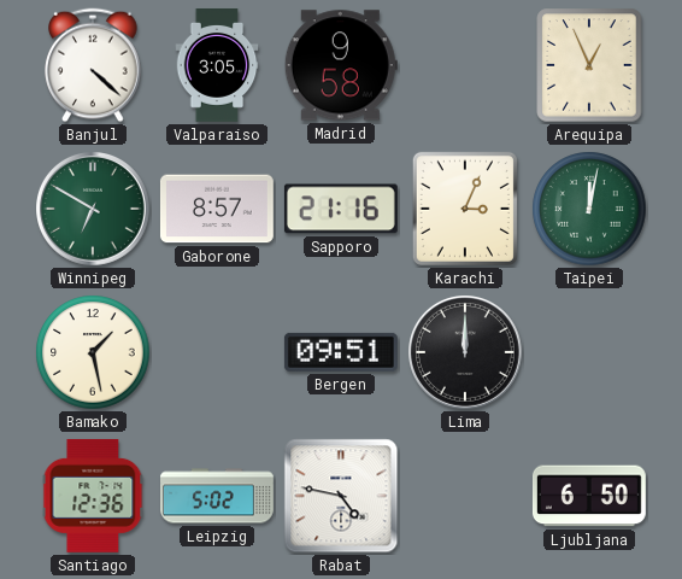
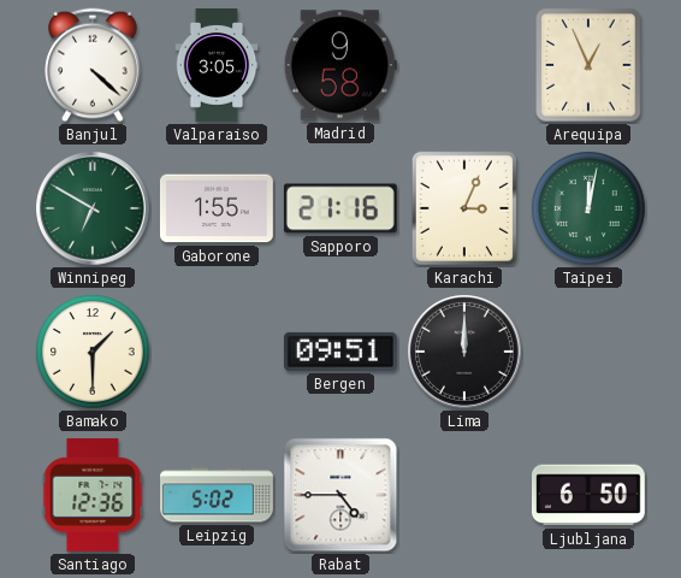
Gaborone: 8:57 -> 1:55 (217, 208)
Bamako: 1:28 -> 1:30 (93, 352)
Rabat: 4:47 -> 4:45 (340, 495)
